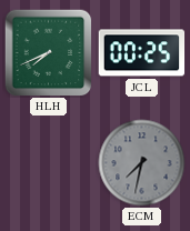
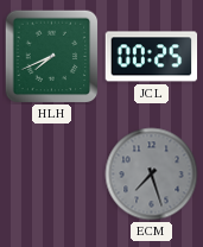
ECM: 7:32 -> 7:27 (152, 175)
